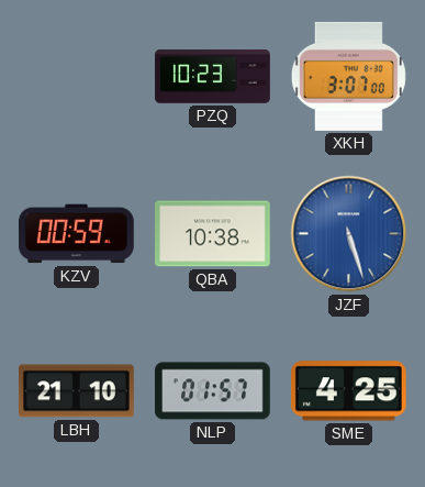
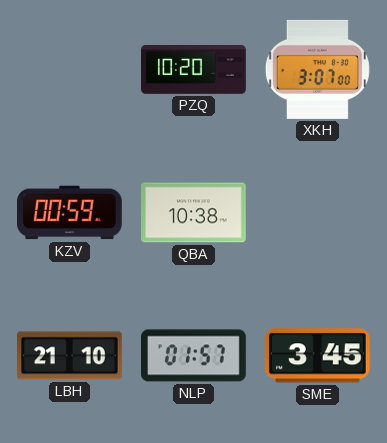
PZQ: 10:23 -> 10:20 (194, 70)
JZF: 5:27 -> none (349, 234)
SME: 4:25 -> 3:45 (317, 356)
